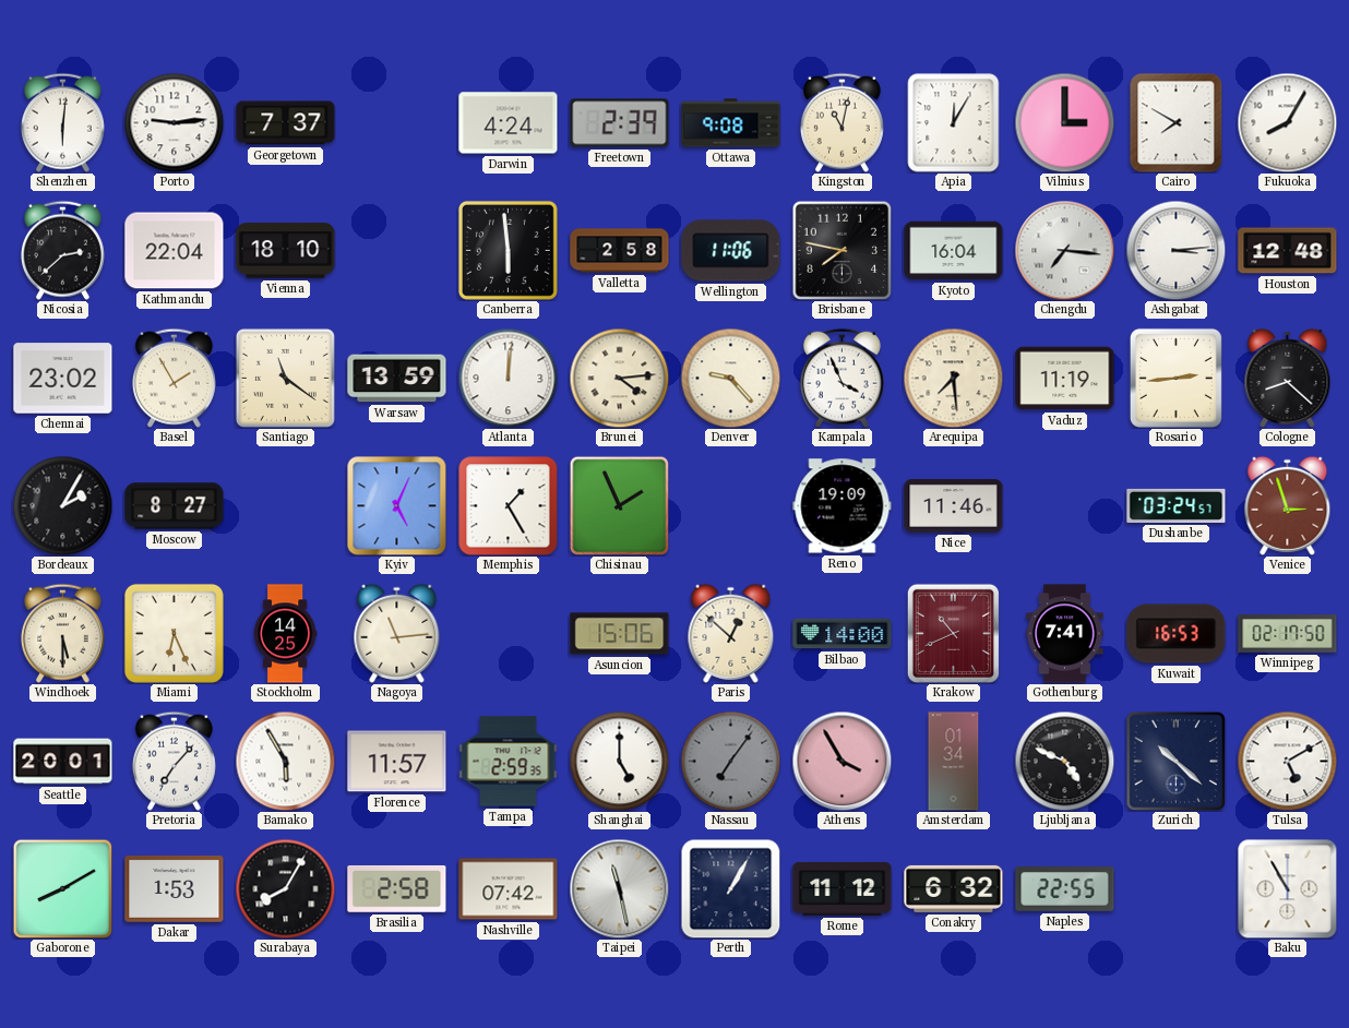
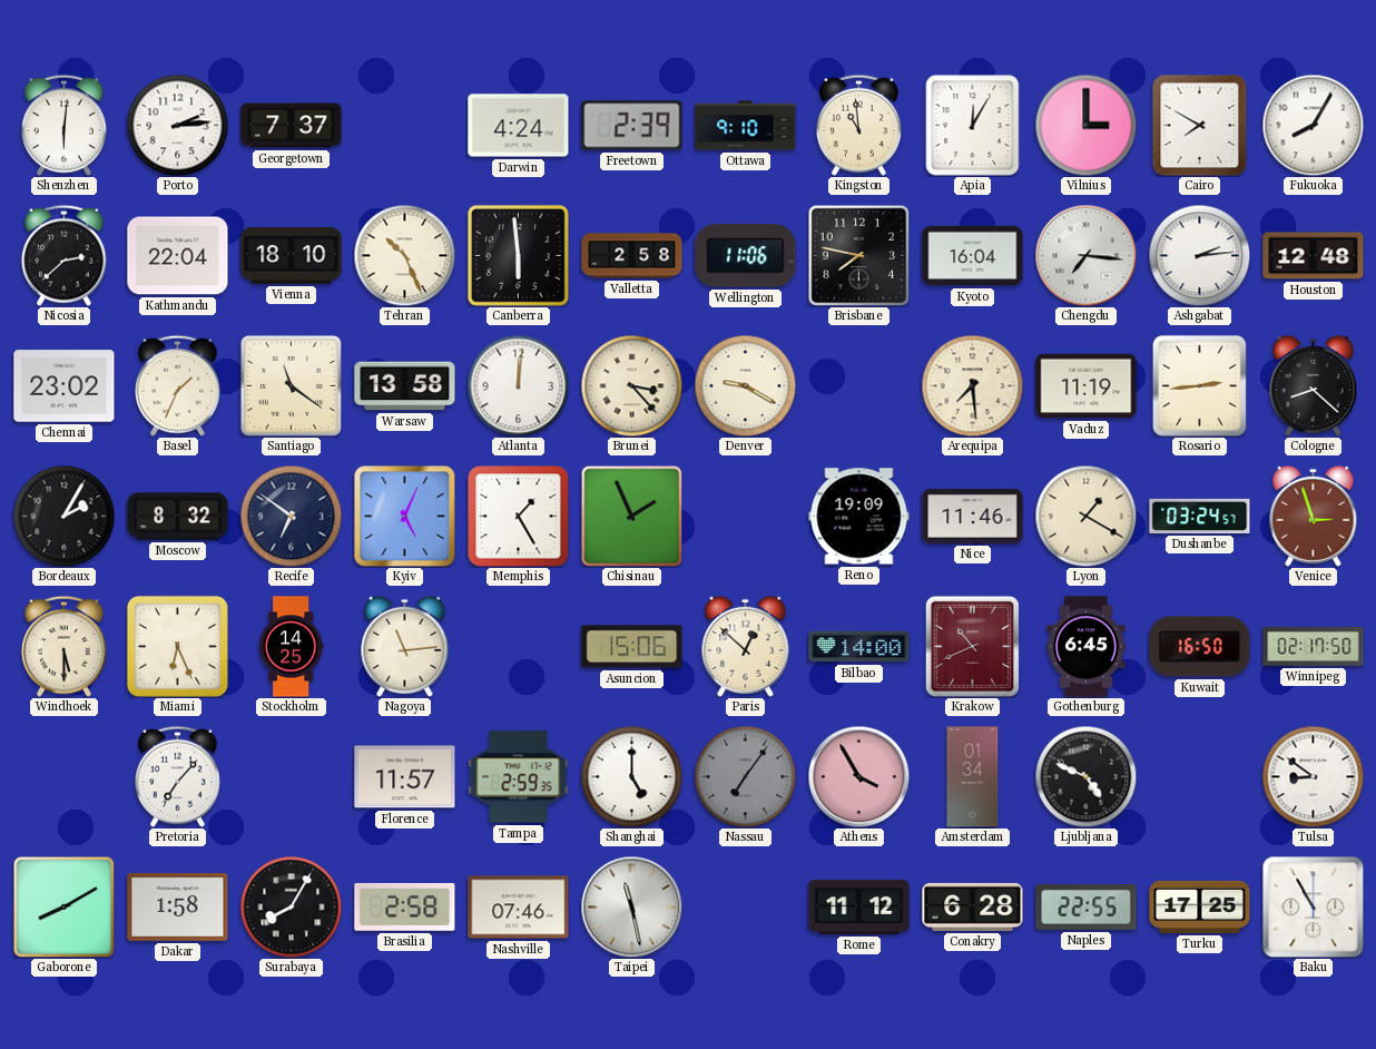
Porto: 9:14 -> 2:14 (177, 125)
Ottawa: 9:08 -> 9:10 (746, 126)
Kingston: 11:02 -> 10:59 (858, 125)
Tehran: none -> 10:26 (404, 255)
Ashgabat: 3:14 -> 2:14 (1199, 255)
Basel: 1:55 -> 1:34 (177, 385)
Warsaw: 13:59 -> 13:58 (405, 386)
Brunei: 4:14 -> 3:23 (631, 385)
Denver: 9:23 -> 9:20 (745, 385)
Kampala: 3:56 -> none (841, 378)
Moscow: 8:27 -> 8:32 (178, 517)
Recife: none -> 6:51 (291, 516)
Lyon: none -> 1:20 (1085, 516)
Gothenburg: 7:41 -> 6:45 (1087, 647)
Kuwait: 16:53 -> 16:50 (1200, 647)
Seattle: 20:01 -> none (63, 762)
Bamako: 5:55 -> none (285, 761)
Zurich: 10:22 -> none (1175, 761)
Tulsa: 5:10 -> 8:51 (1313, 776)
Dakar: 1:53 -> 1:58 (178, 908)
Nashville: 07:42 -> 07:46 (519, 908)
Perth: 1:05 -> none (730, 889)
Conakry: 6:32 -> 6:28 (973, 906)
Turku: none -> 17:25 (1200, 906)
